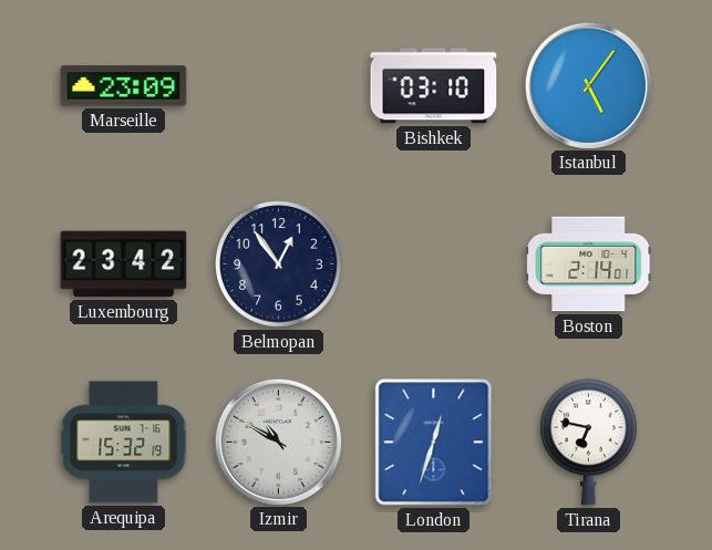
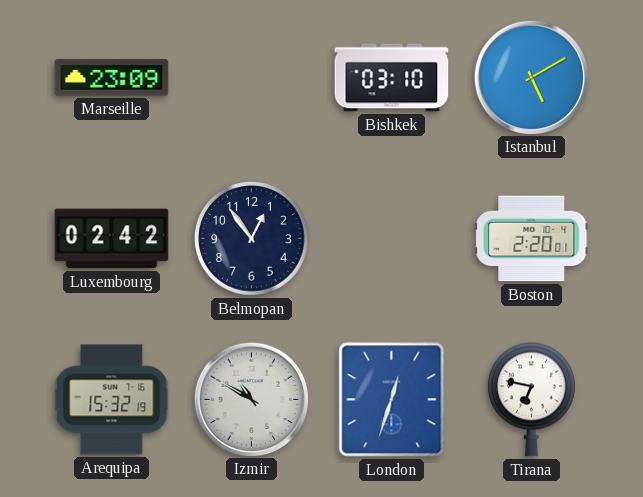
Istanbul: 5:06 -> 5:10 (531, 77)
Luxembourg: 23:42 -> 02:42 (112, 239)
Boston: 2:14 -> 2:20 (532, 239)
